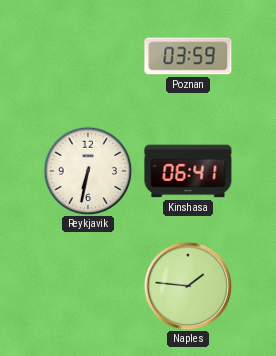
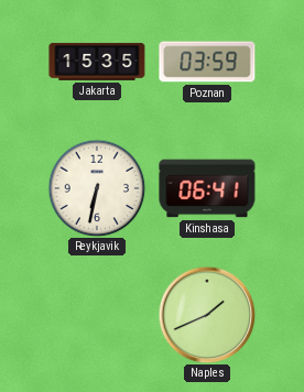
Jakarta: none -> 15:35 (97, 62)
Naples: 1:46 -> 1:41 (207, 315)
